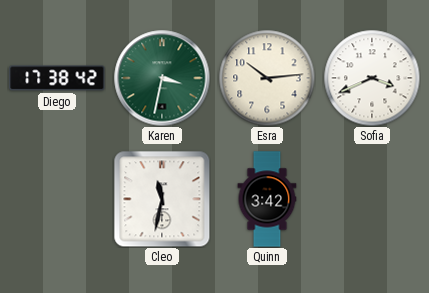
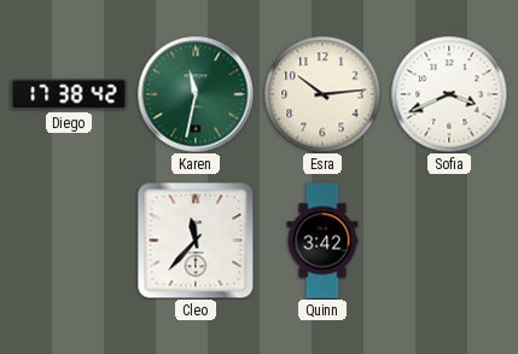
Karen: 3:32 -> 11:32 (196, 94)
Cleo: 11:32 -> 11:37 (196, 240)
